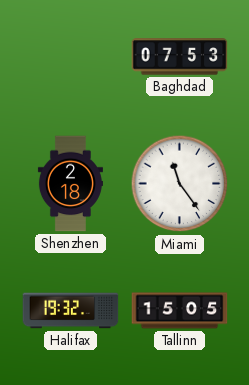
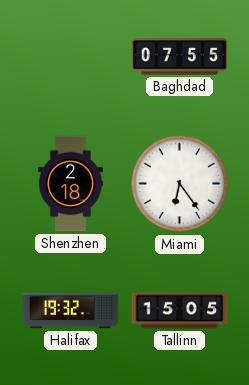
Baghdad: 07:53 -> 07:55 (180, 57)
Miami: 11:24 -> 6:24 (180, 184)
